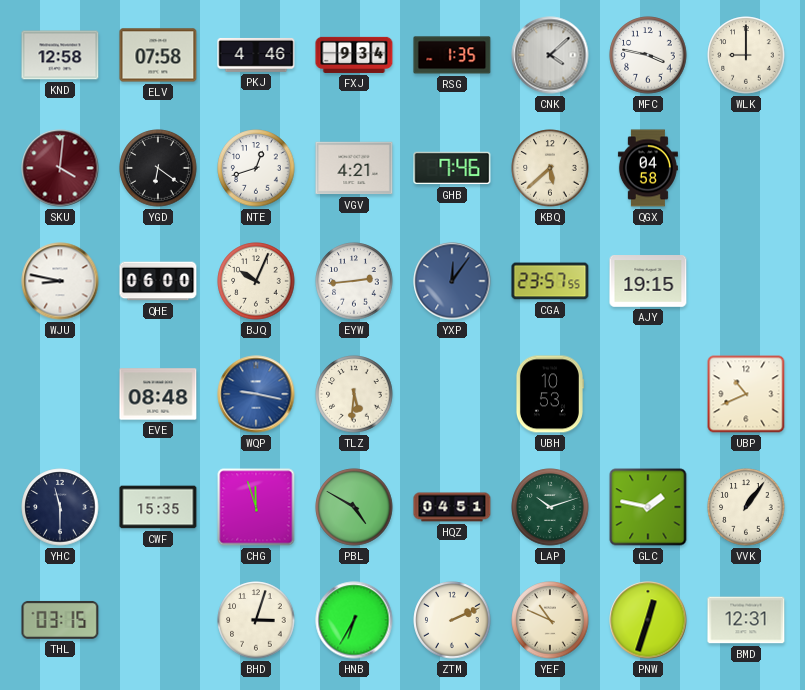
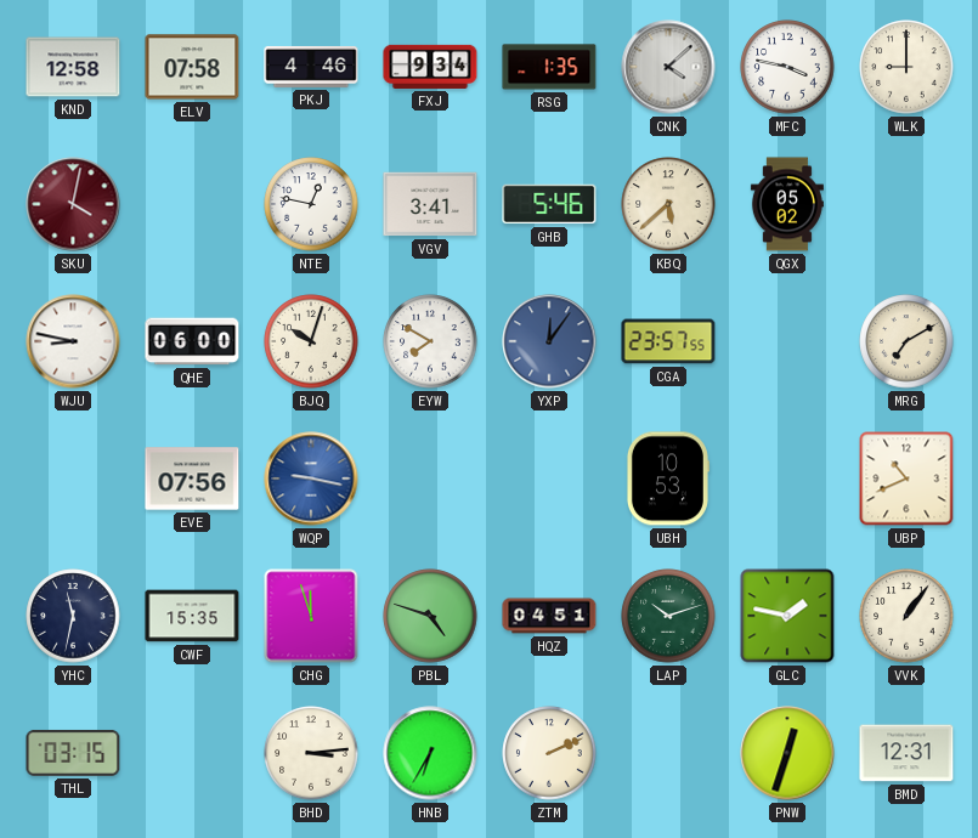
SKU: 4:01 -> 4:02 (73, 204)
YGD: 6:21 -> none (158, 168)
NTE: 12:42 -> 12:47 (311, 204)
VGV: 4:21 -> 3:41 (430, 204)
GHB: 7:46 -> 5:46 (549, 204)
QGX: 04:58 -> 05:02 (787, 204)
BJQ: 10:04 -> 10:03 (311, 341)
EYW: 2:44 -> 7:50 (430, 341)
AJY: 19:15 -> none (648, 282)
MRG: none -> 7:10 (906, 341)
EVE: 08:48 -> 07:56 (192, 479)
TLZ: 5:31 -> none (354, 394)
YHC: 11:30 -> 11:32 (73, 616)
PBL: 4:50 -> 4:48 (430, 616)
BHD: 3:03 -> 3:14 (311, 753)
YEF: 10:49 -> none (550, 620)
